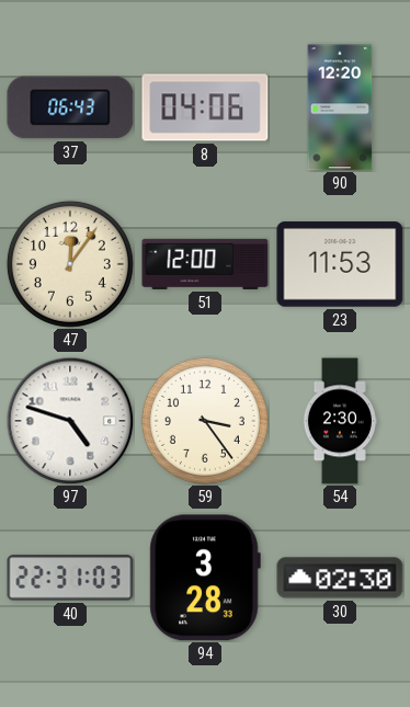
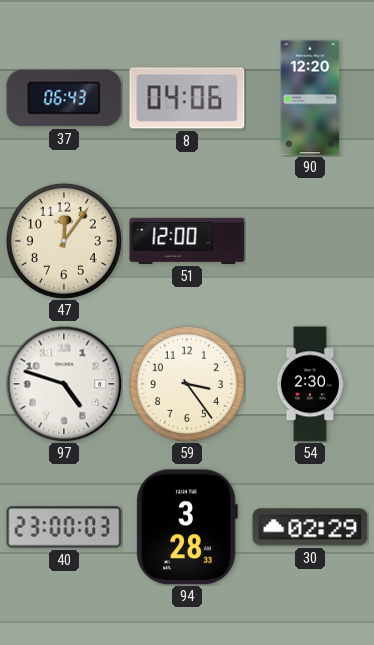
23: 11:53 -> none (340, 264)
40: 22:31 -> 23:00 (64, 527)
30: 02:30 -> 02:29 (310, 527)
